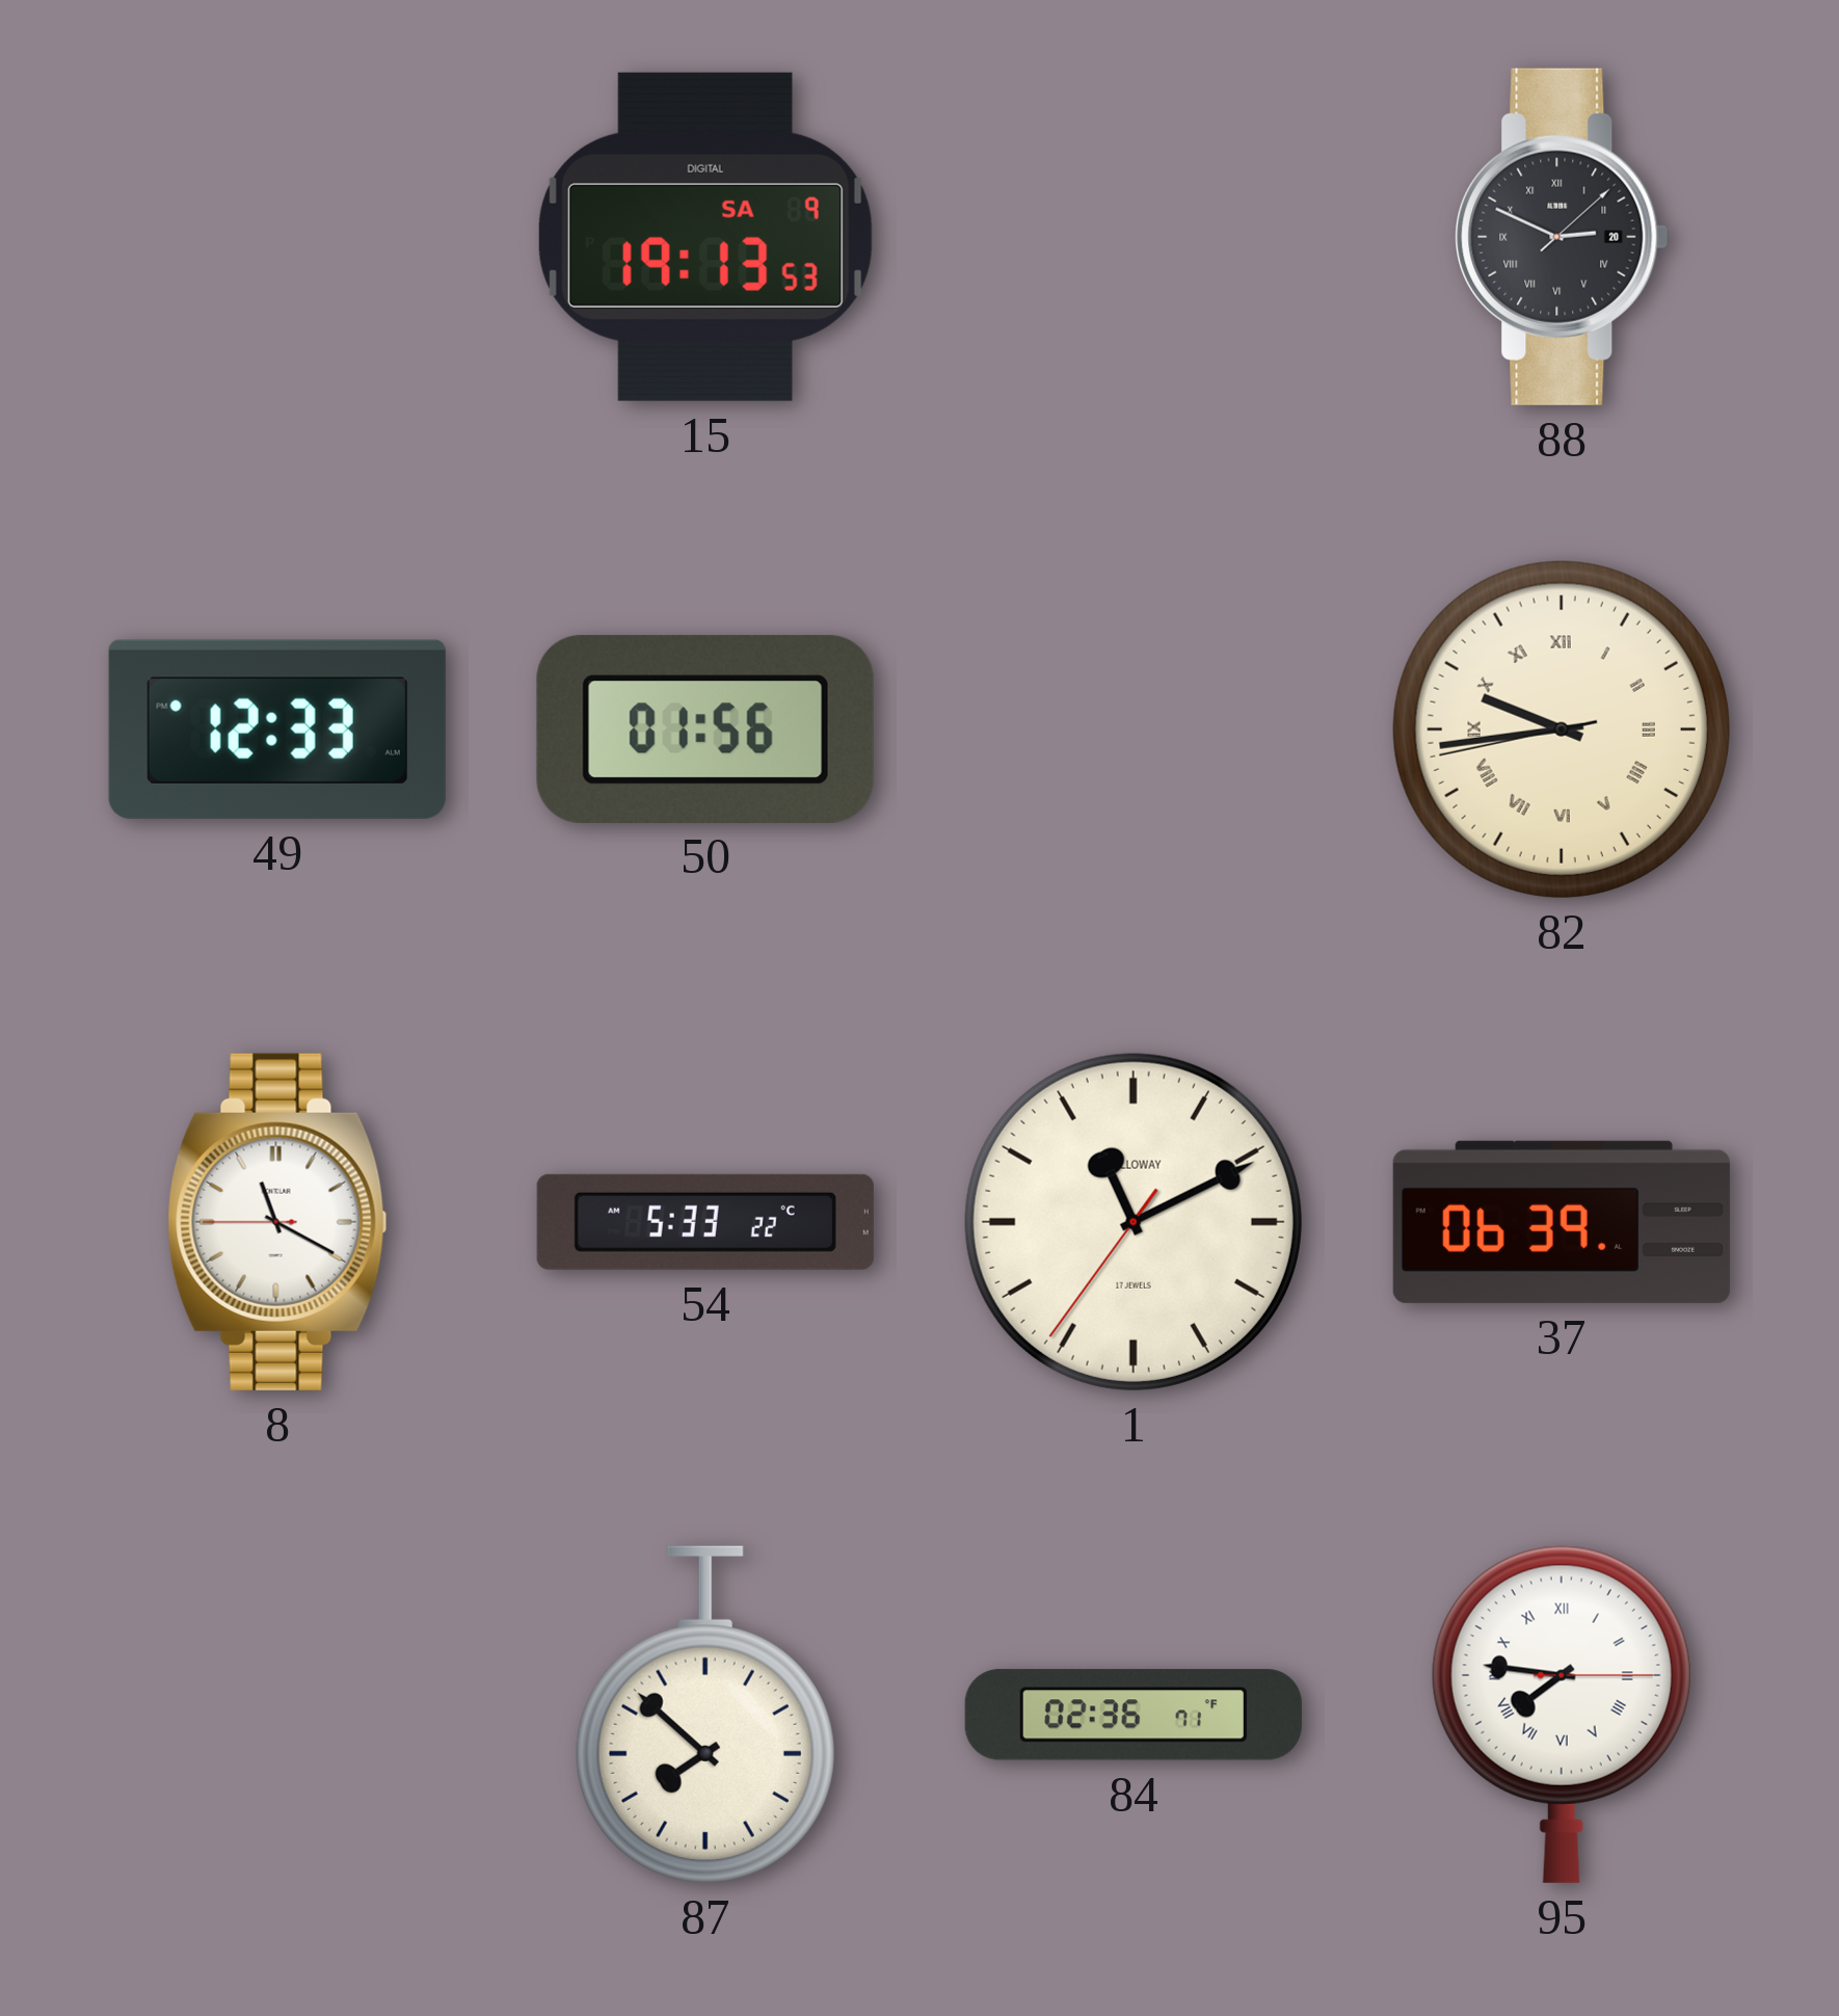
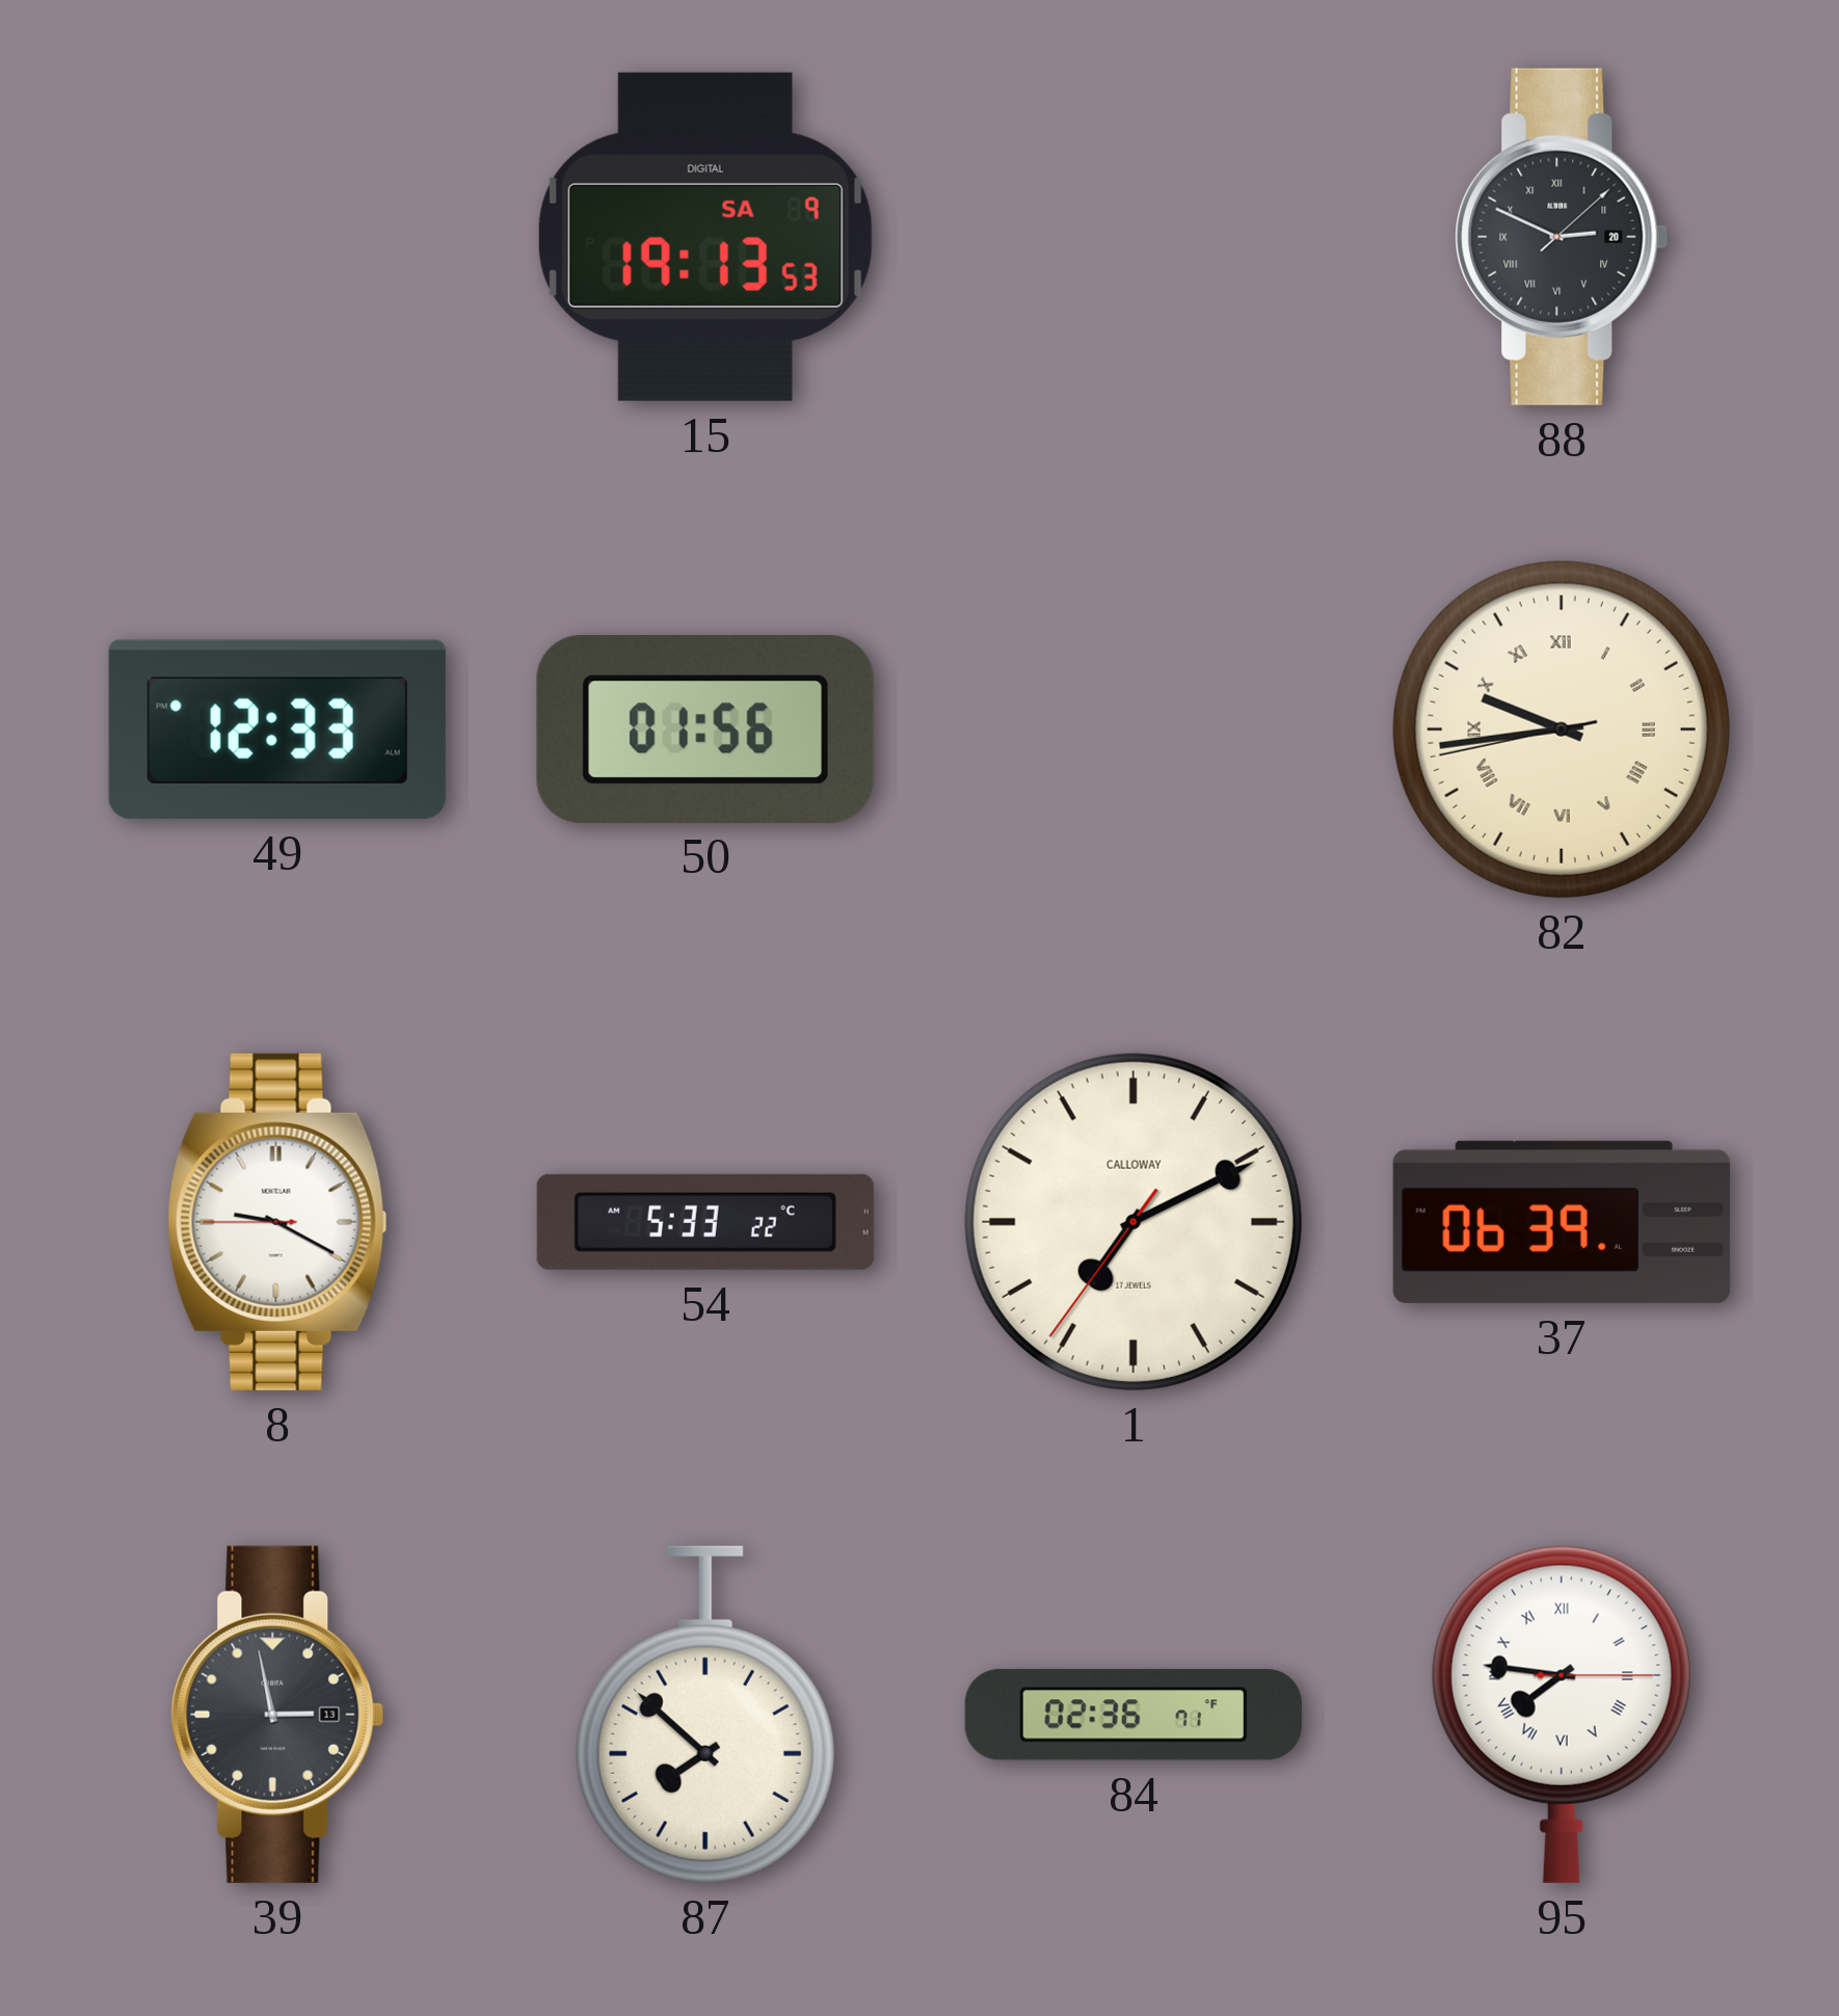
8: 11:19 -> 9:19 (277, 1222)
1: 11:10 -> 7:10 (1134, 1222)
39: none -> 2:58 (277, 1715)
